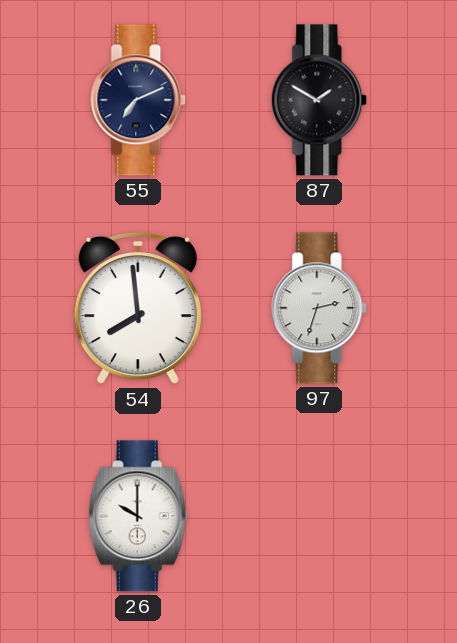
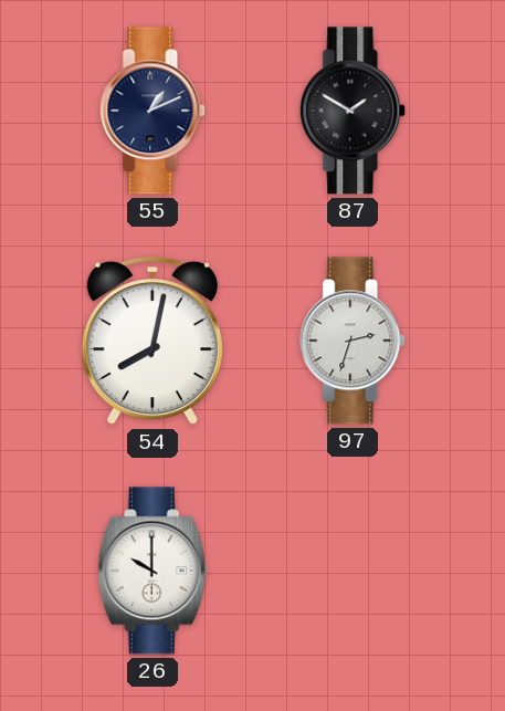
55: 7:11 -> 1:11 (154, 111)
54: 7:59 -> 8:02 (152, 341)
